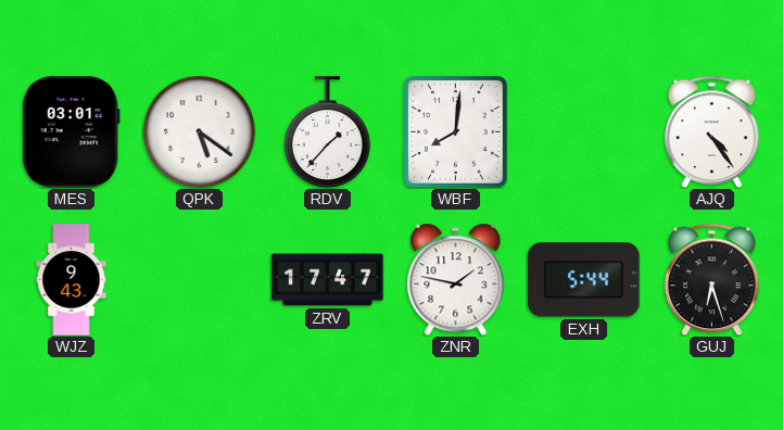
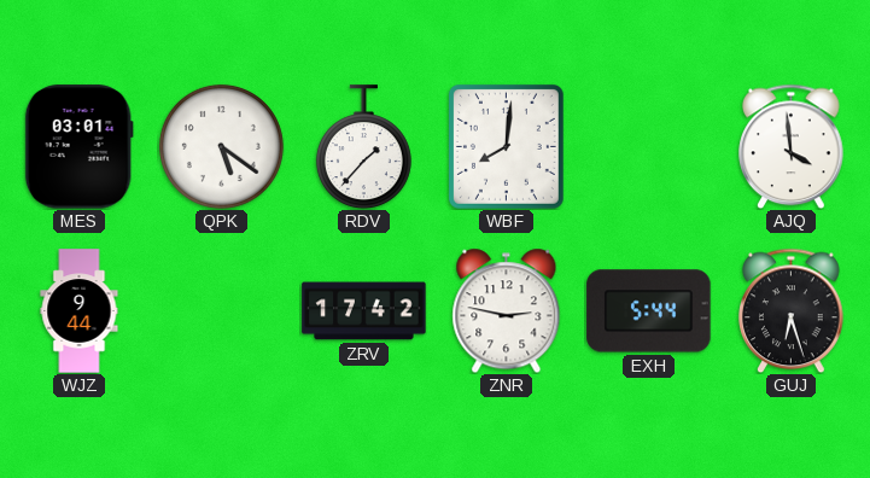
AJQ: 4:24 -> 3:59 (792, 146)
WJZ: 9:43 -> 9:44 (80, 311)
ZRV: 17:47 -> 17:42 (364, 311)
ZNR: 1:47 -> 2:47 (507, 310)
